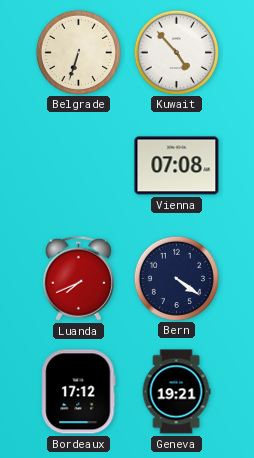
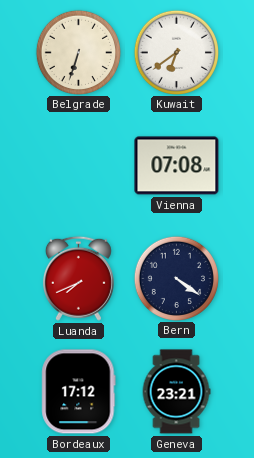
Kuwait: 4:53 -> 6:39 (176, 52)
Geneva: 19:21 -> 23:21 (176, 392)
